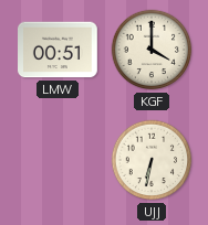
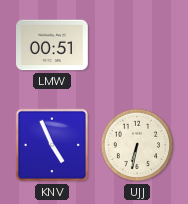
KGF: 4:00 -> none (152, 50)
KNV: none -> 4:56 (52, 145)
